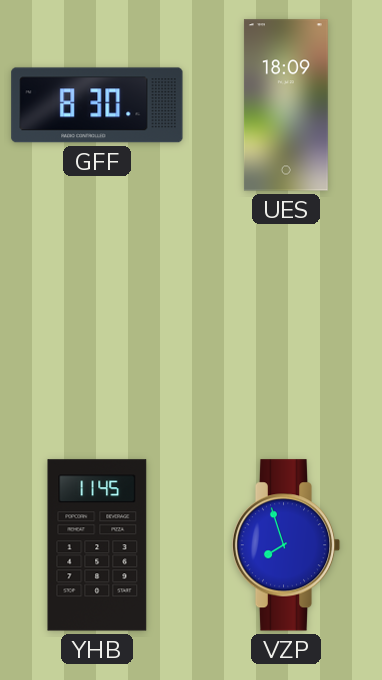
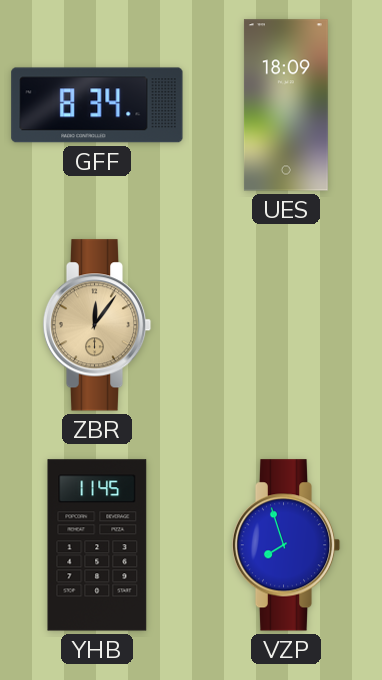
GFF: 8:30 -> 8:34 (97, 105)
ZBR: none -> 12:06 (97, 325)
